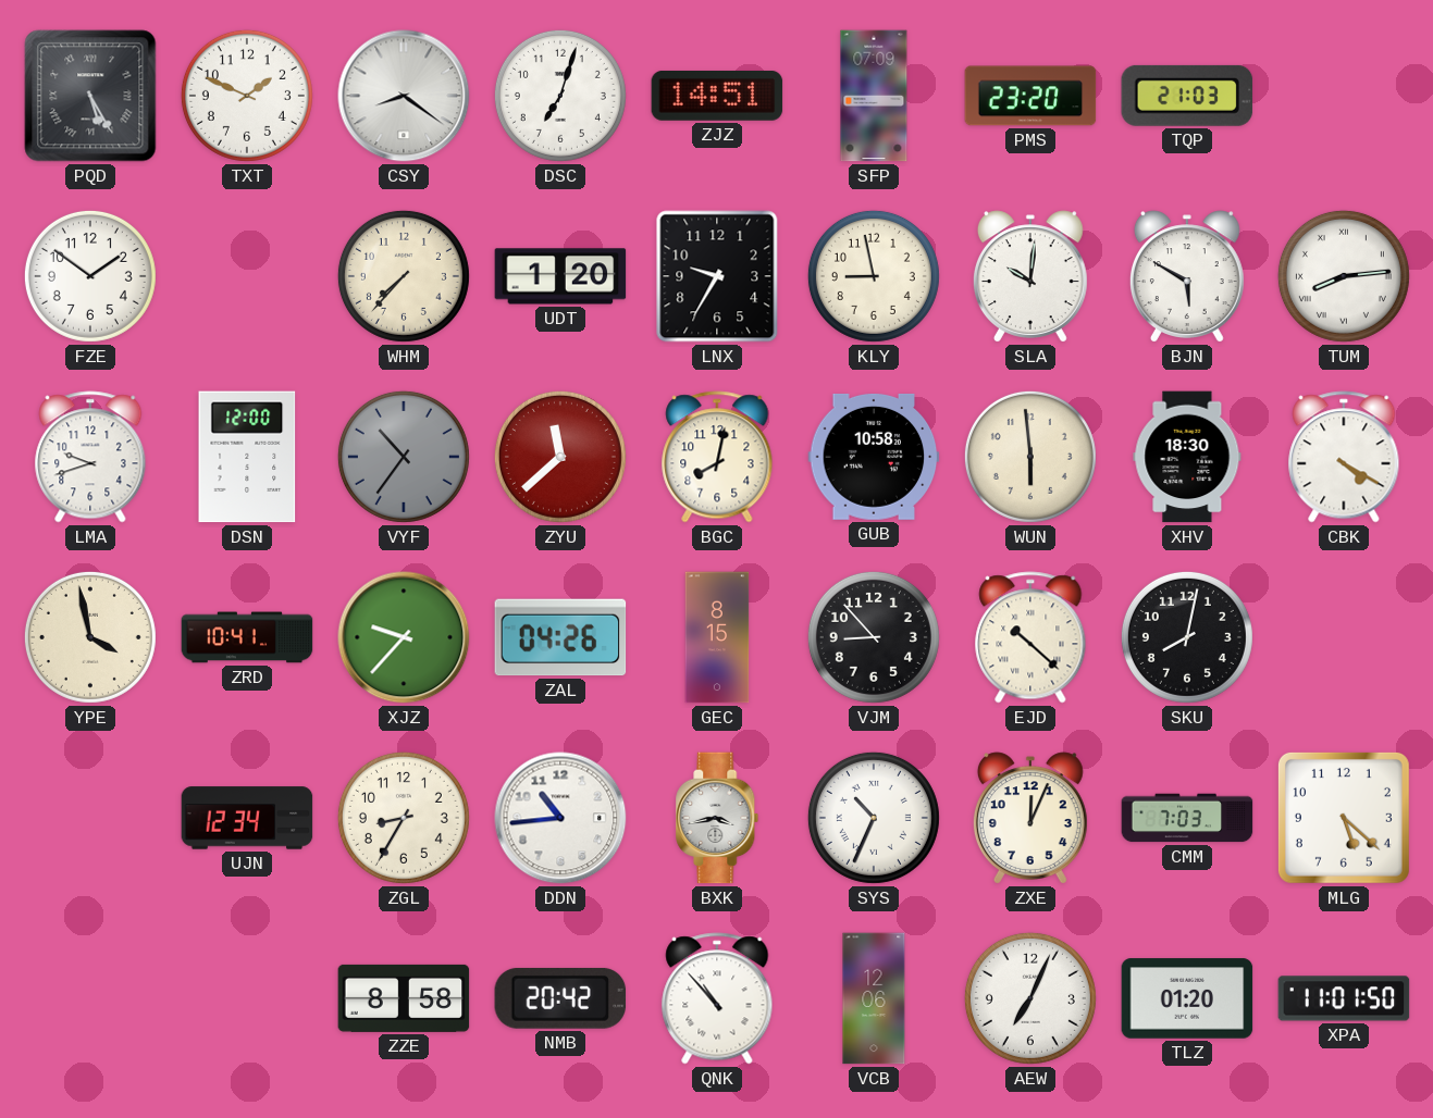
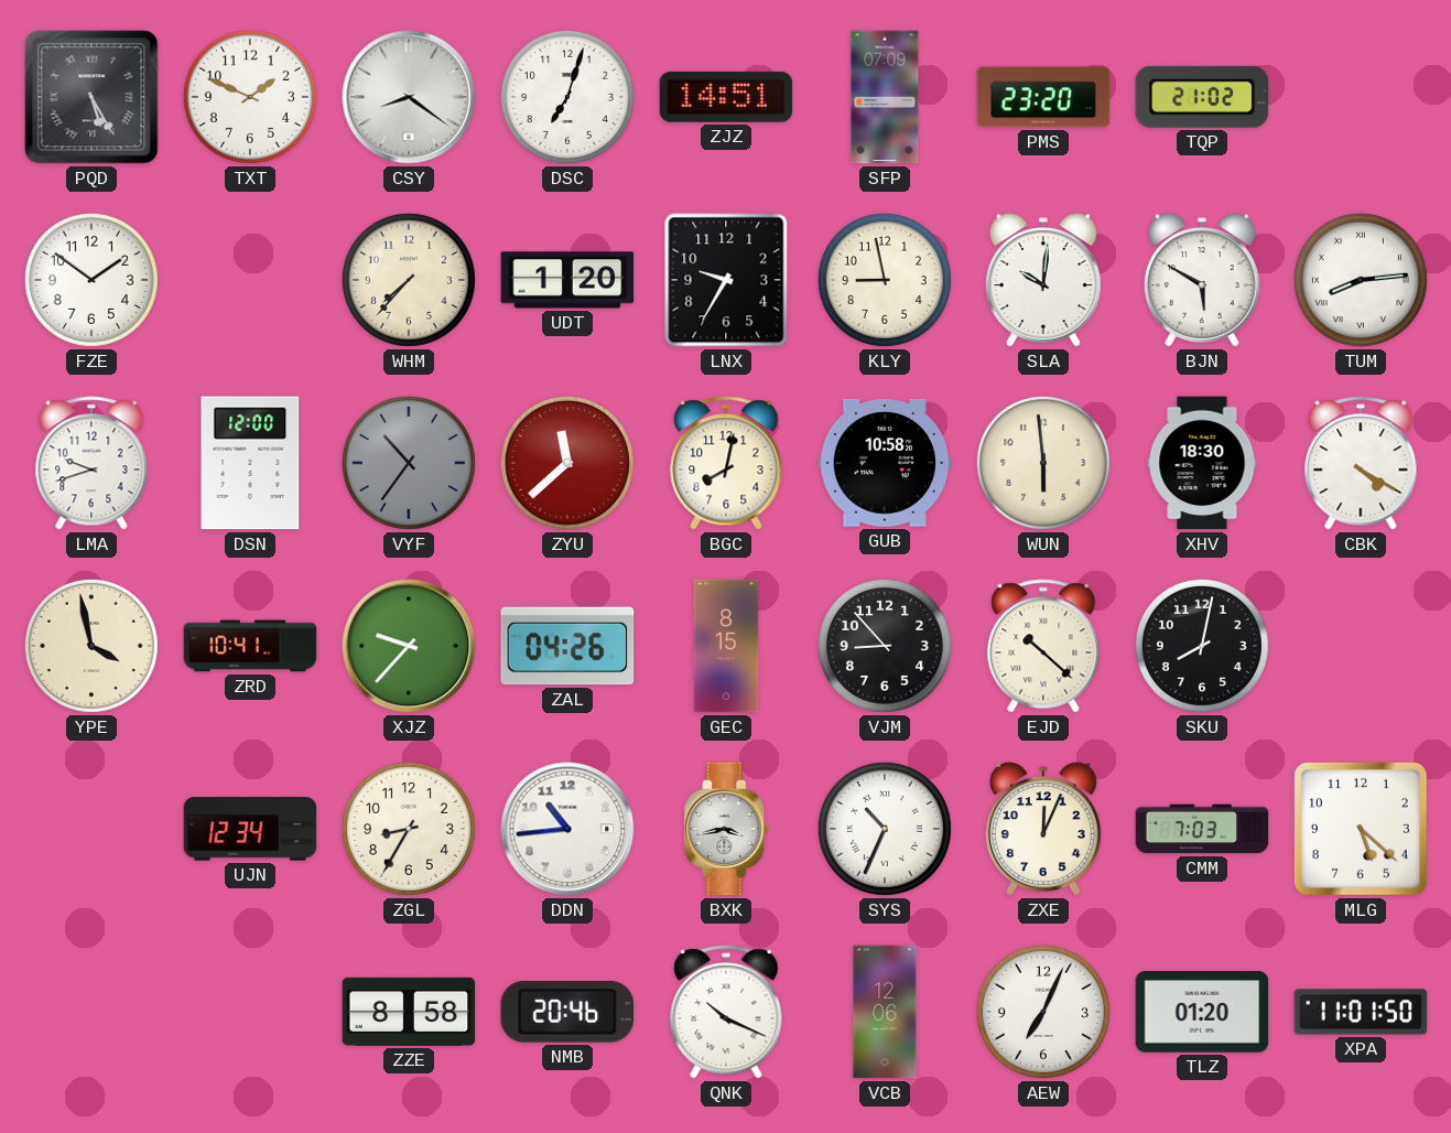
TQP: 21:03 -> 21:02 (1202, 97)
NMB: 20:42 -> 20:46 (567, 1012)
QNK: 10:53 -> 10:19 (726, 1012)
